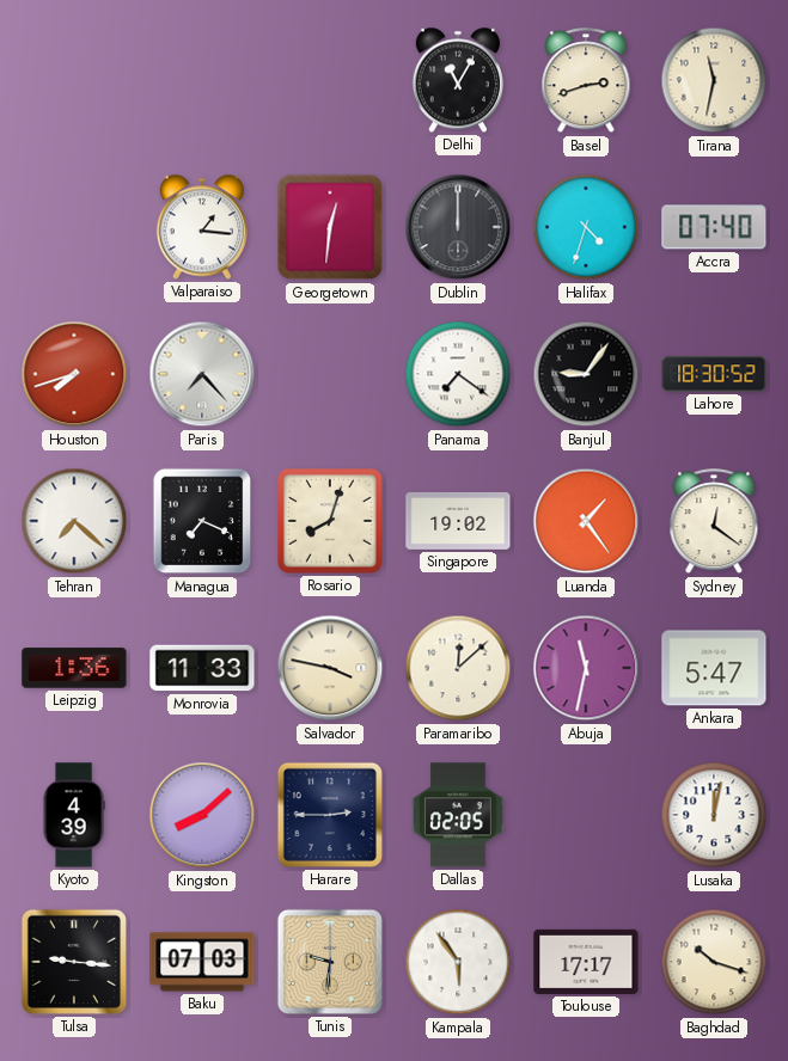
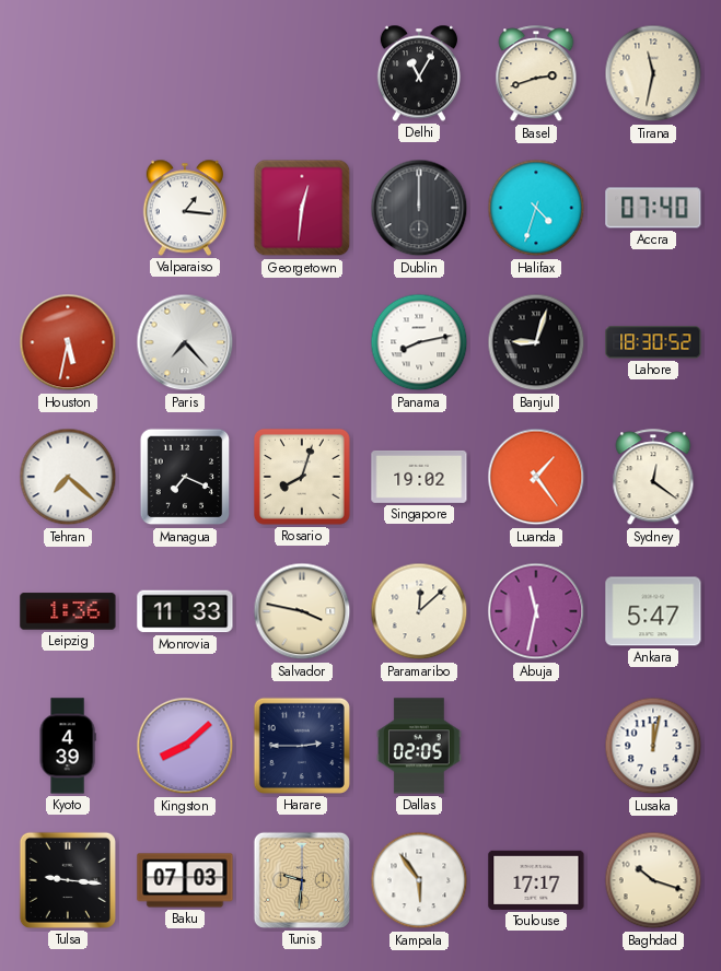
Houston: 7:42 -> 5:32 (68, 342)
Panama: 7:21 -> 8:13 (419, 342)
Banjul: 9:06 -> 9:03 (536, 342)
